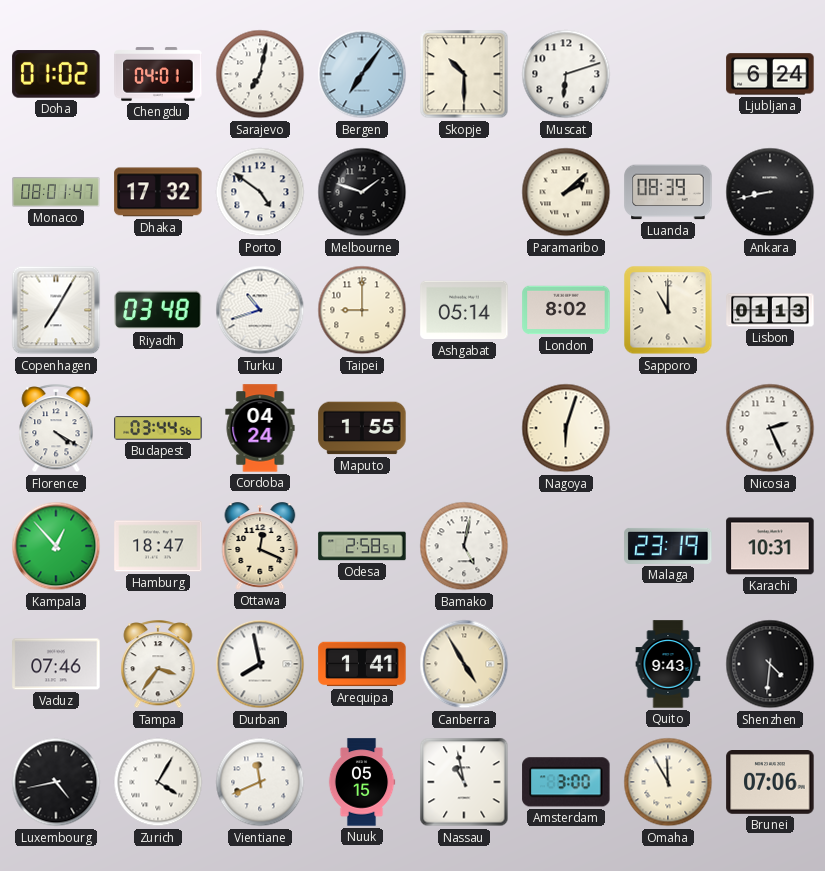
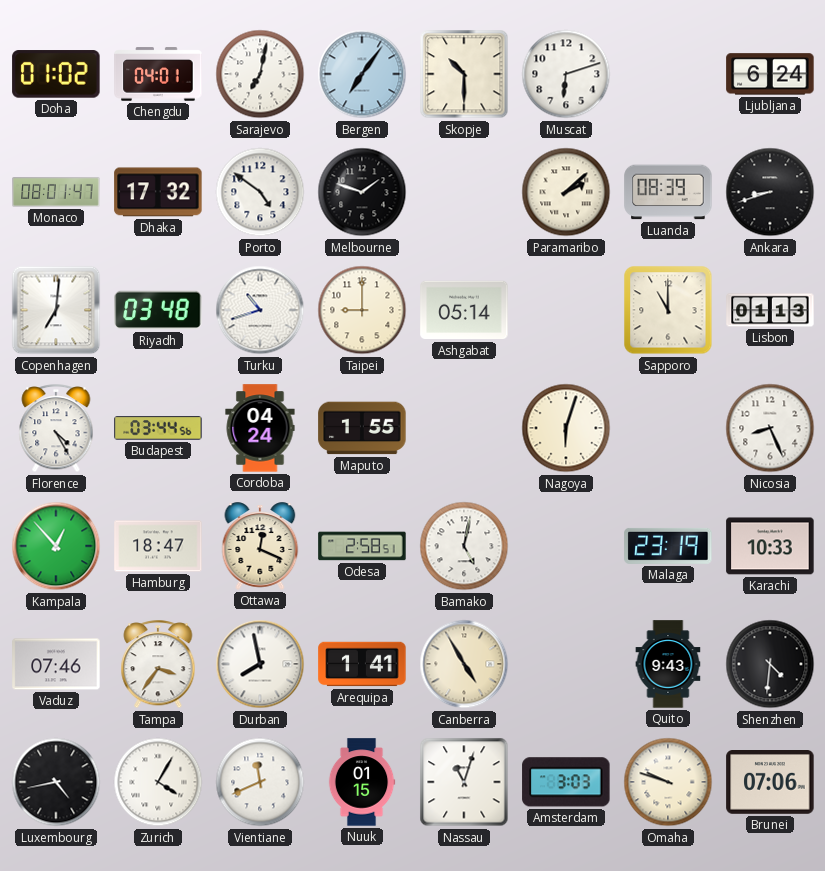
Ankara: 8:43 -> 8:42 (770, 192)
Copenhagen: 7:05 -> 7:01 (56, 310)
London: 8:02 -> none (566, 310)
Florence: 4:20 -> 4:25 (56, 429)
Nicosia: 2:26 -> 8:26 (770, 428)
Karachi: 10:31 -> 10:33 (770, 546)
Nuuk: 05:15 -> 01:15 (362, 782)
Nassau: 10:58 -> 11:03 (464, 782)
Amsterdam: 3:00 -> 3:03 (566, 782)
Omaha: 11:55 -> 9:48 (668, 782)
